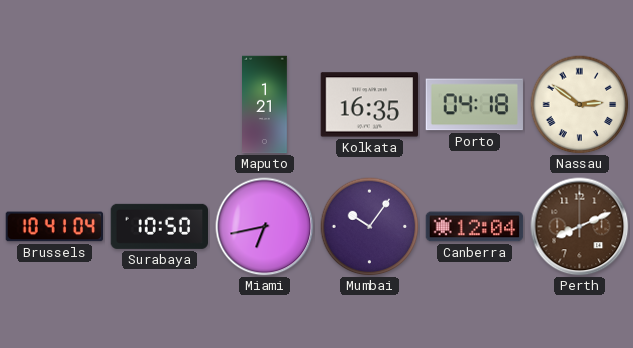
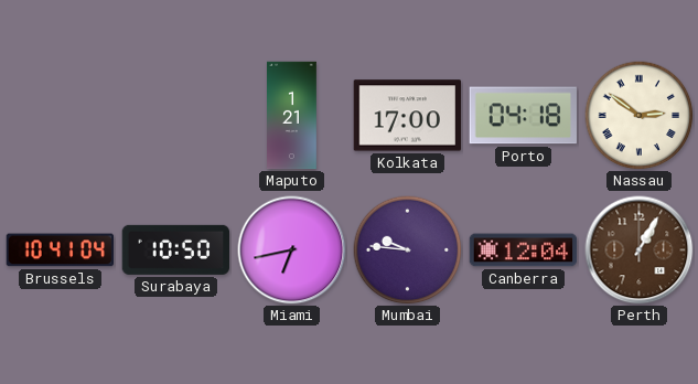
Kolkata: 16:35 -> 17:00 (408, 116)
Mumbai: 10:06 -> 9:46 (408, 250)
Perth: 8:11 -> 1:05 (640, 250)
